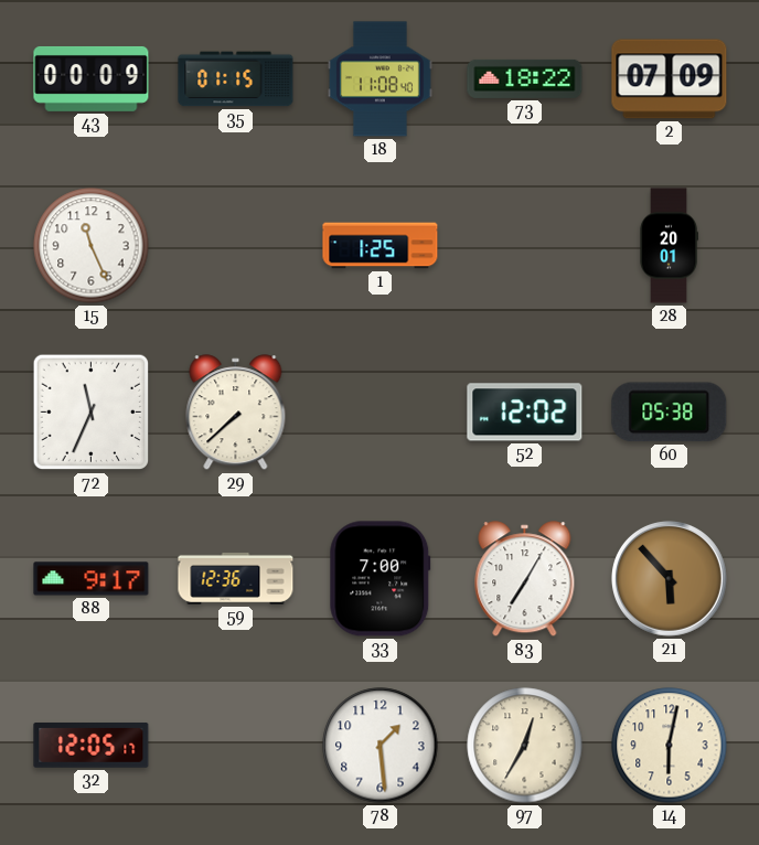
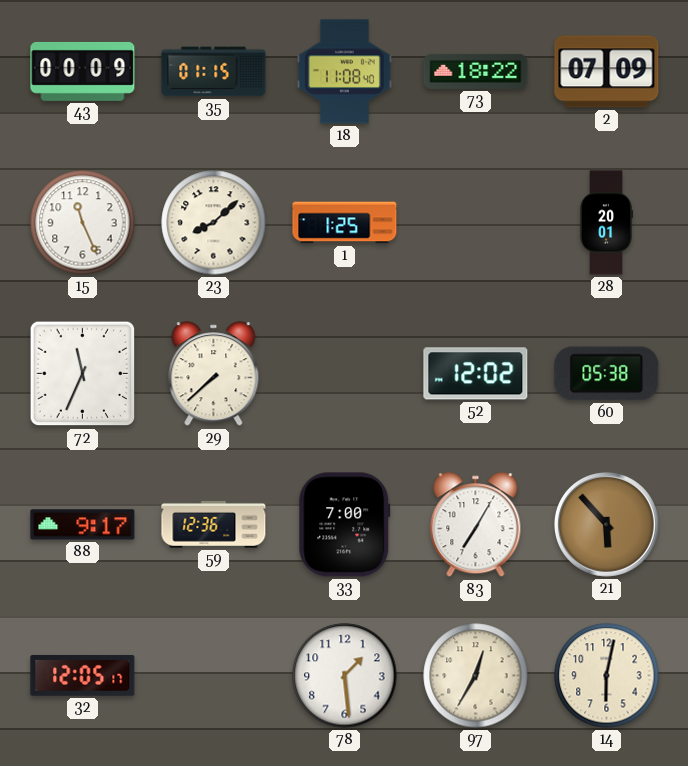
23: none -> 8:08 (214, 223)
